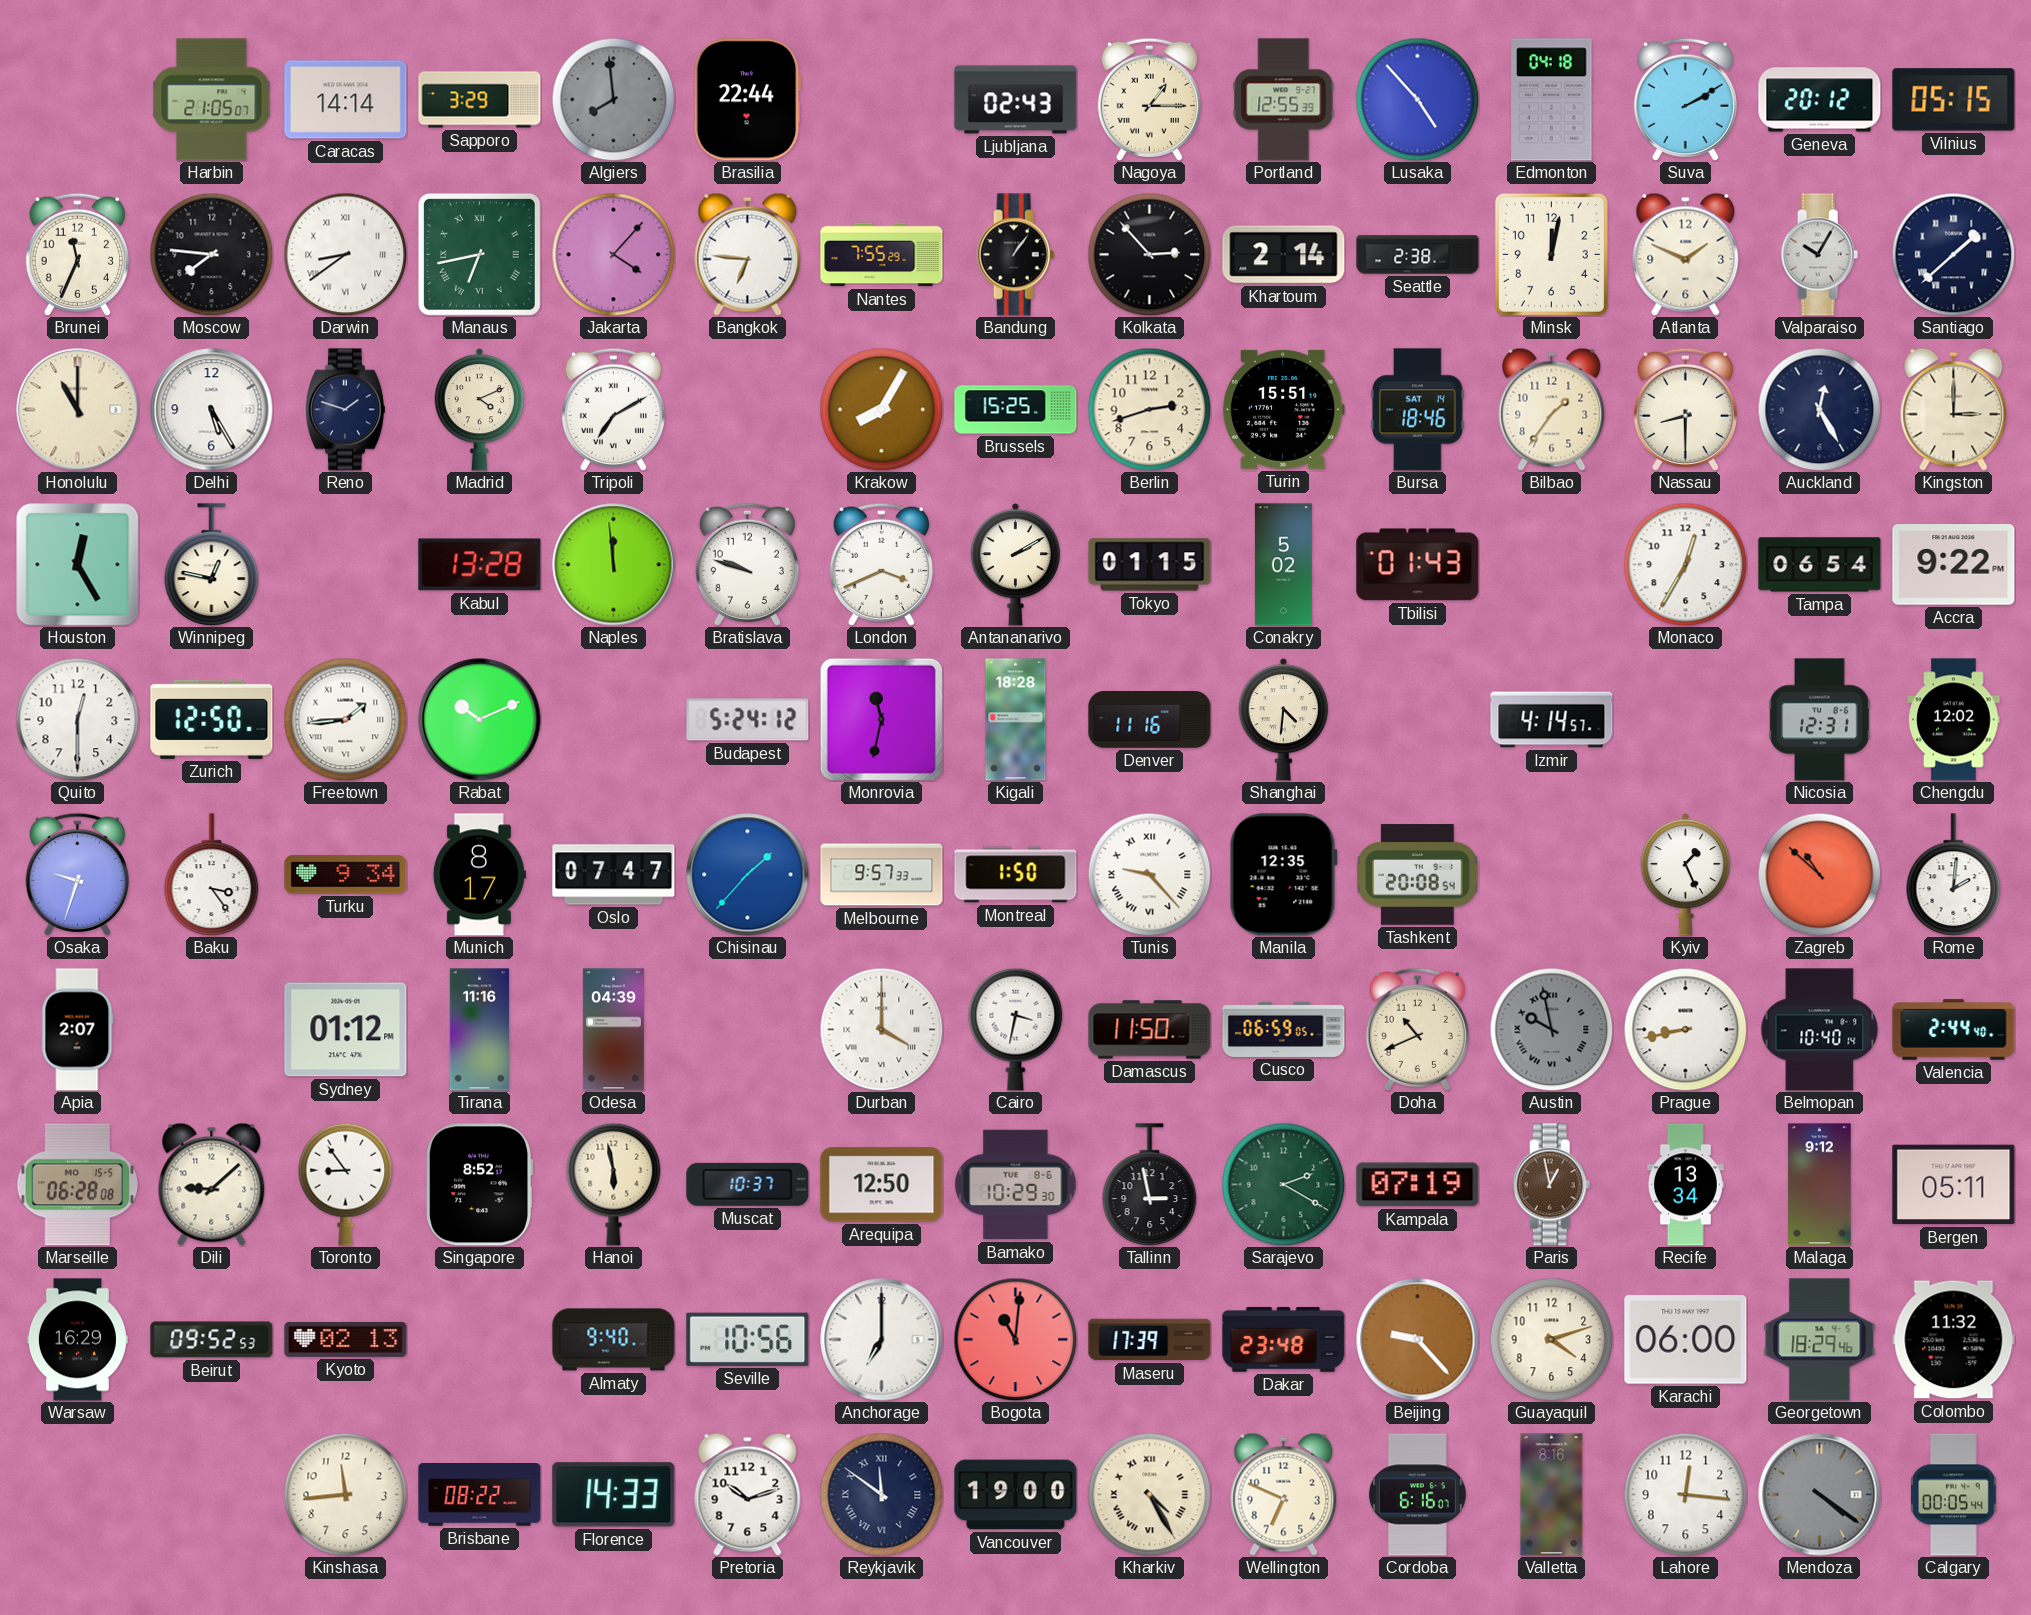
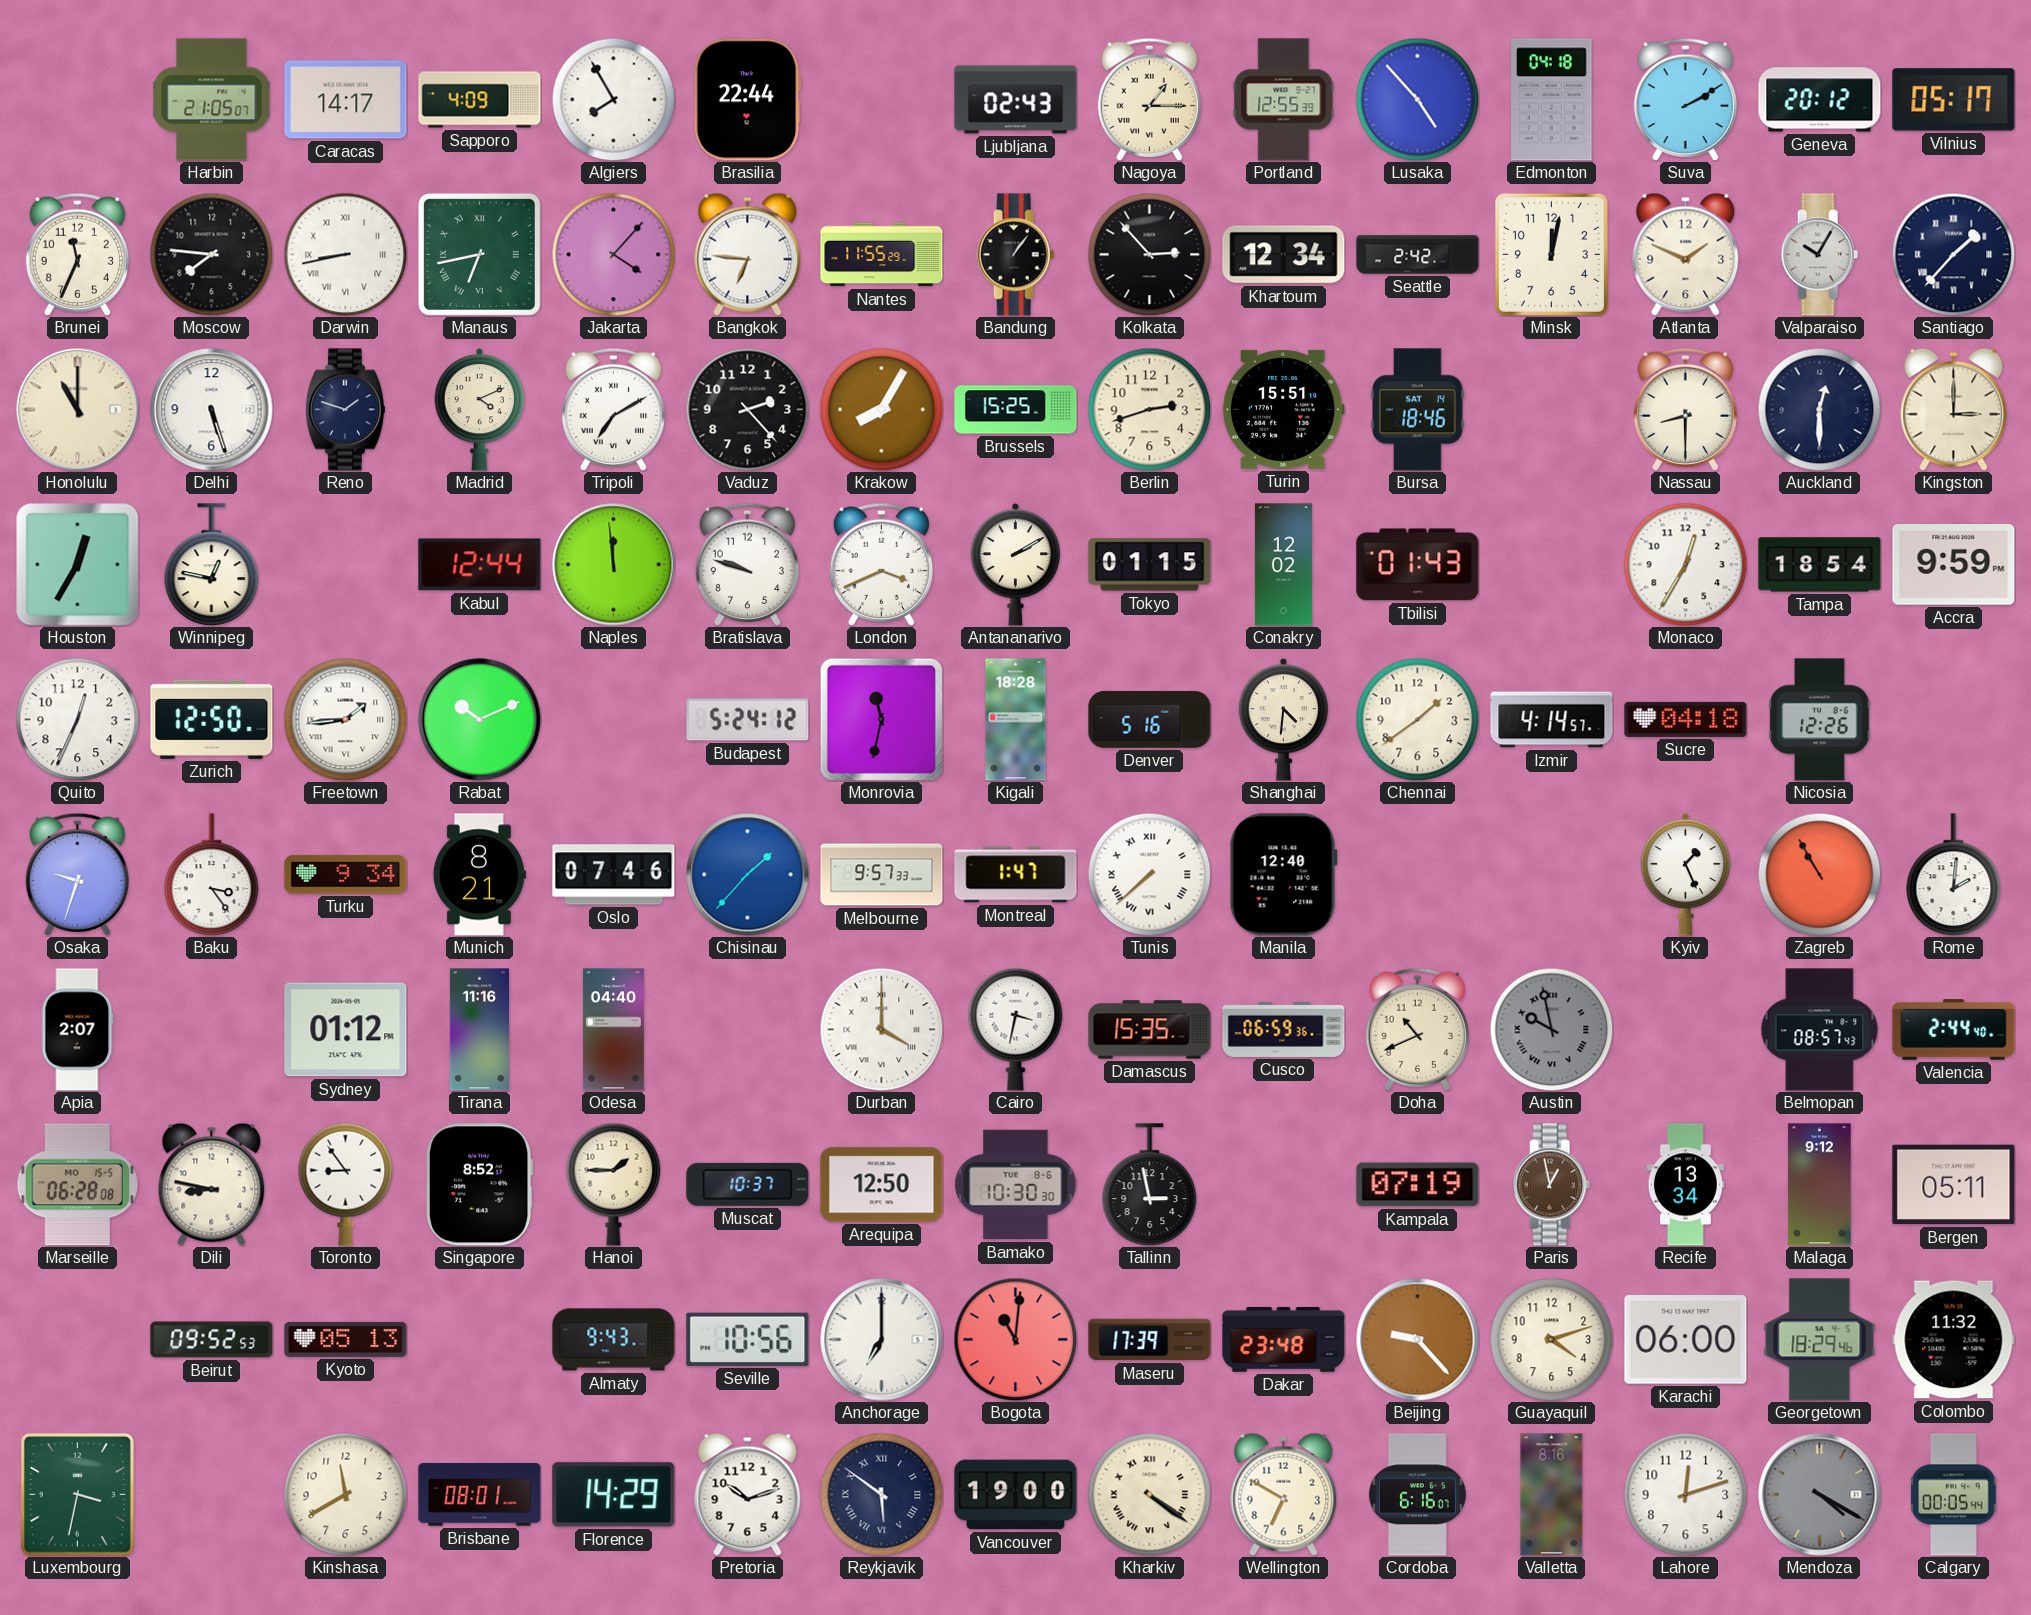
Caracas: 14:14 -> 14:17 (346, 100)
Sapporo: 3:29 -> 4:09 (480, 100)
Algiers: 7:59 -> 7:55 (613, 99)
Algiers dial: grey -> white (613, 99)
Vilnius: 05:15 -> 05:17 (1954, 100)
Darwin: 8:39 -> 8:43 (345, 254)
Nantes: 7:55 -> 11:55 (882, 255)
Khartoum: 2:14 -> 12:34 (1284, 255)
Seattle: 2:38 -> 2:42 (1418, 255)
Santiago: 1:38 -> 1:37 (1953, 254)
Delhi: 5:25 -> 5:27 (212, 410)
Vaduz: none -> 2:23 (747, 409)
Bilbao: 1:36 -> none (1552, 409)
Auckland: 12:25 -> 12:30 (1819, 409)
Houston: 12:25 -> 12:35 (78, 565)
Kabul: 13:28 -> 12:44 (480, 565)
Conakry: 5:02 -> 12:02 (1283, 565)
Tampa: 06:54 -> 18:54 (1820, 565)
Accra: 9:22 -> 9:59 (1954, 565)
Quito: 12:30 -> 12:34 (77, 719)
Denver: 11:16 -> 5:16 (1150, 720)
Chennai: none -> 1:39 (1417, 719)
Sucre: none -> 04:18 (1686, 719)
Nicosia: 12:31 -> 12:26 (1820, 720)
Chengdu: 12:02 -> none (1954, 720)
Munich: 8:17 -> 8:21 (479, 875)
Oslo: 07:47 -> 07:46 (614, 875)
Montreal: 1:50 -> 1:47 (1016, 875)
Tunis: 9:23 -> 7:38 (1149, 874)
Manila: 12:35 -> 12:40 (1283, 875)
Tashkent: 20:08 -> none (1418, 875)
Zagreb: 10:52 -> 10:55 (1819, 874)
Odesa: 04:39 -> 04:40 (613, 1030)
Damascus: 11:50 -> 15:35 (1150, 1030)
Cusco: 06:59:05 -> 06:59:36 (1284, 1029)
Prague: 8:43 -> none (1685, 1029)
Belmopan: 10:40 -> 08:57 (1820, 1030)
Dili: 9:08 -> 8:47 (212, 1184)
Hanoi: 5:58 -> 1:45 (614, 1184)
Bamako: 10:29 -> 10:30 (1016, 1185)
Sarajevo: 2:20 -> none (1283, 1184)
Warsaw: 16:29 -> none (77, 1340)
Kyoto: 02:13 -> 05:13 (346, 1339)
Almaty: 9:40 -> 9:43 (614, 1340)
Luxembourg: none -> 3:32 (77, 1495)
Kinshasa: 11:44 -> 11:40 (345, 1494)
Brisbane: 08:22 -> 08:01 (480, 1495)
Florence: 14:33 -> 14:29 (614, 1495)
Reykjavik: 11:51 -> 5:51 (881, 1494)
Kharkiv: 4:25 -> 4:21 (1149, 1494)
Wellington: 6:49 -> 6:50 (1284, 1494)
Lahore: 12:16 -> 12:12 (1685, 1494)
Mendoza: 4:21 -> 4:20 (1820, 1495)
